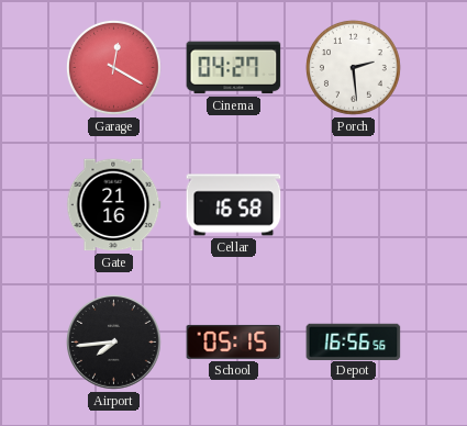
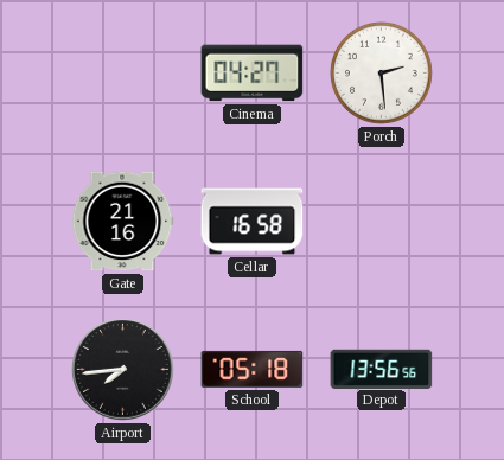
Garage: 12:20 -> none (113, 67)
School: 05:15 -> 05:18 (253, 369)
Depot: 16:56 -> 13:56 (382, 369)
